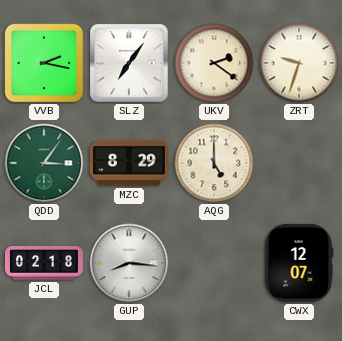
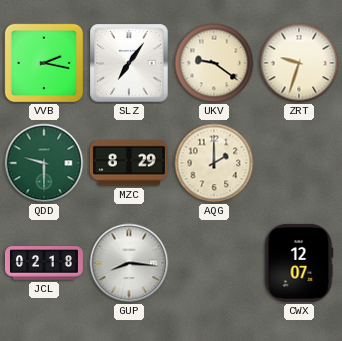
UKV: 2:21 -> 9:21 (214, 63)
QDD: 3:06 -> 9:30 (44, 163)
AQG: 5:00 -> 2:00 (214, 163)
